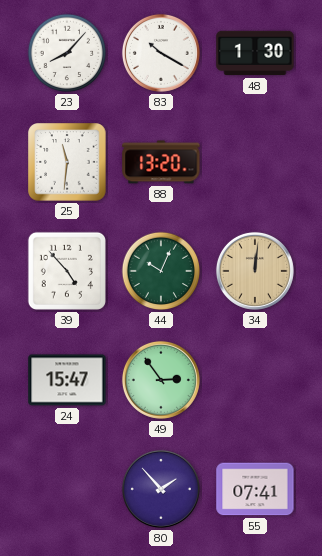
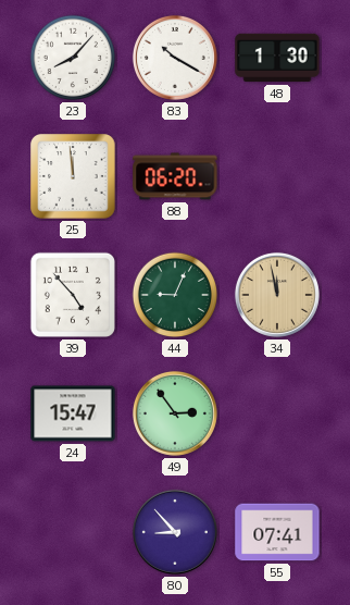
25: 11:31 -> 11:59 (73, 176)
88: 13:20 -> 06:20 (175, 176)
44: 10:04 -> 9:04 (175, 295)
34: 12:01 -> 11:58 (277, 295)
80: 1:53 -> 8:53 (175, 532)
